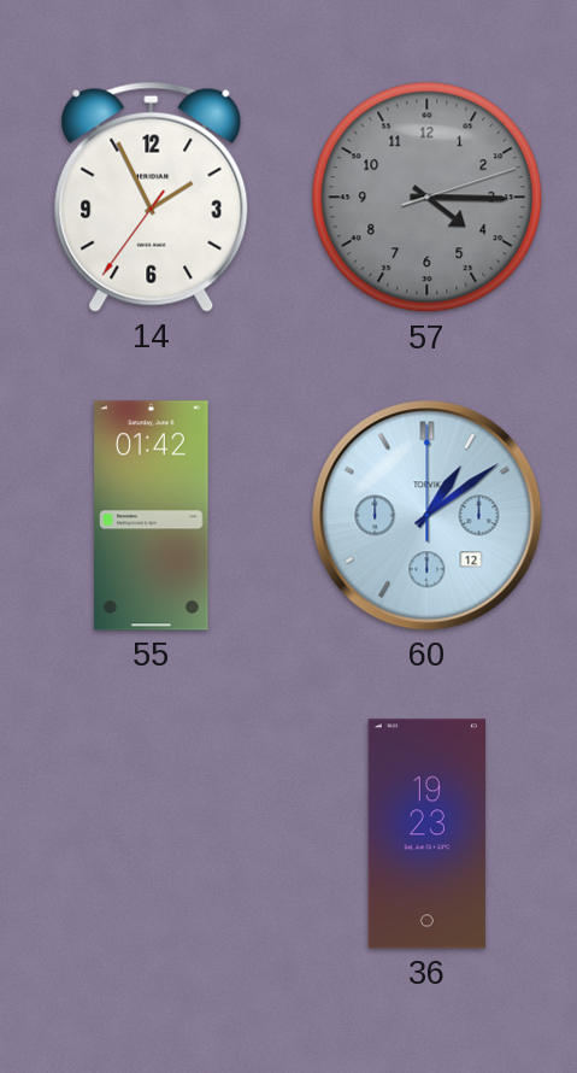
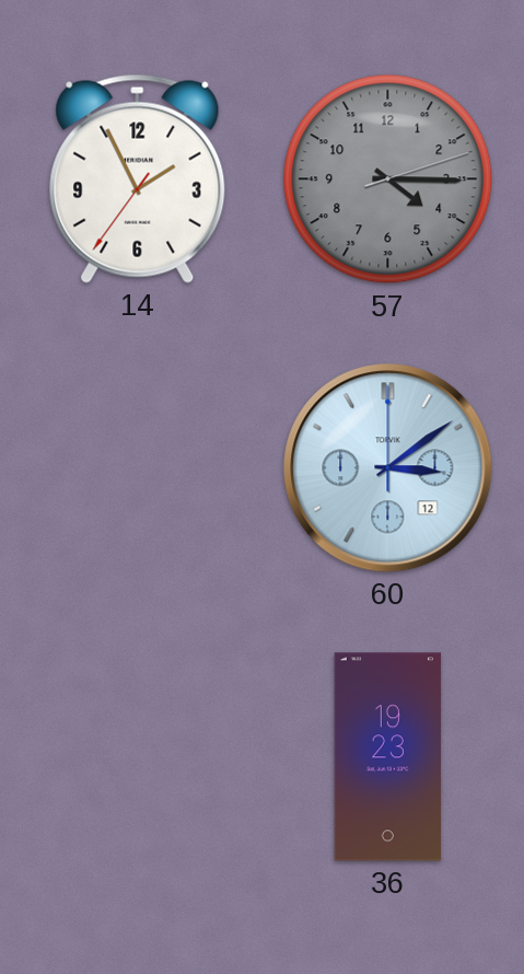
55: 01:42 -> none (152, 516)
60: 1:09 -> 3:09 (388, 468)
